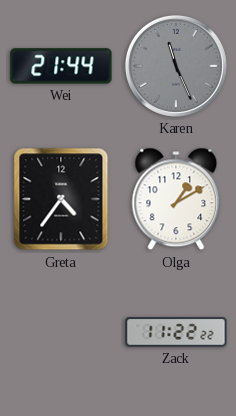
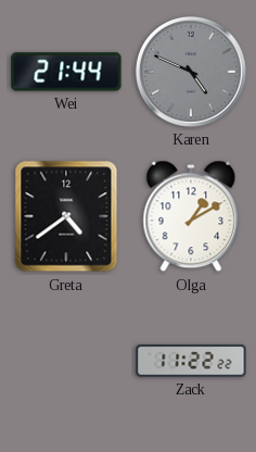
Karen: 11:26 -> 4:49 (191, 72)
Greta: 4:36 -> 4:39 (66, 216)
